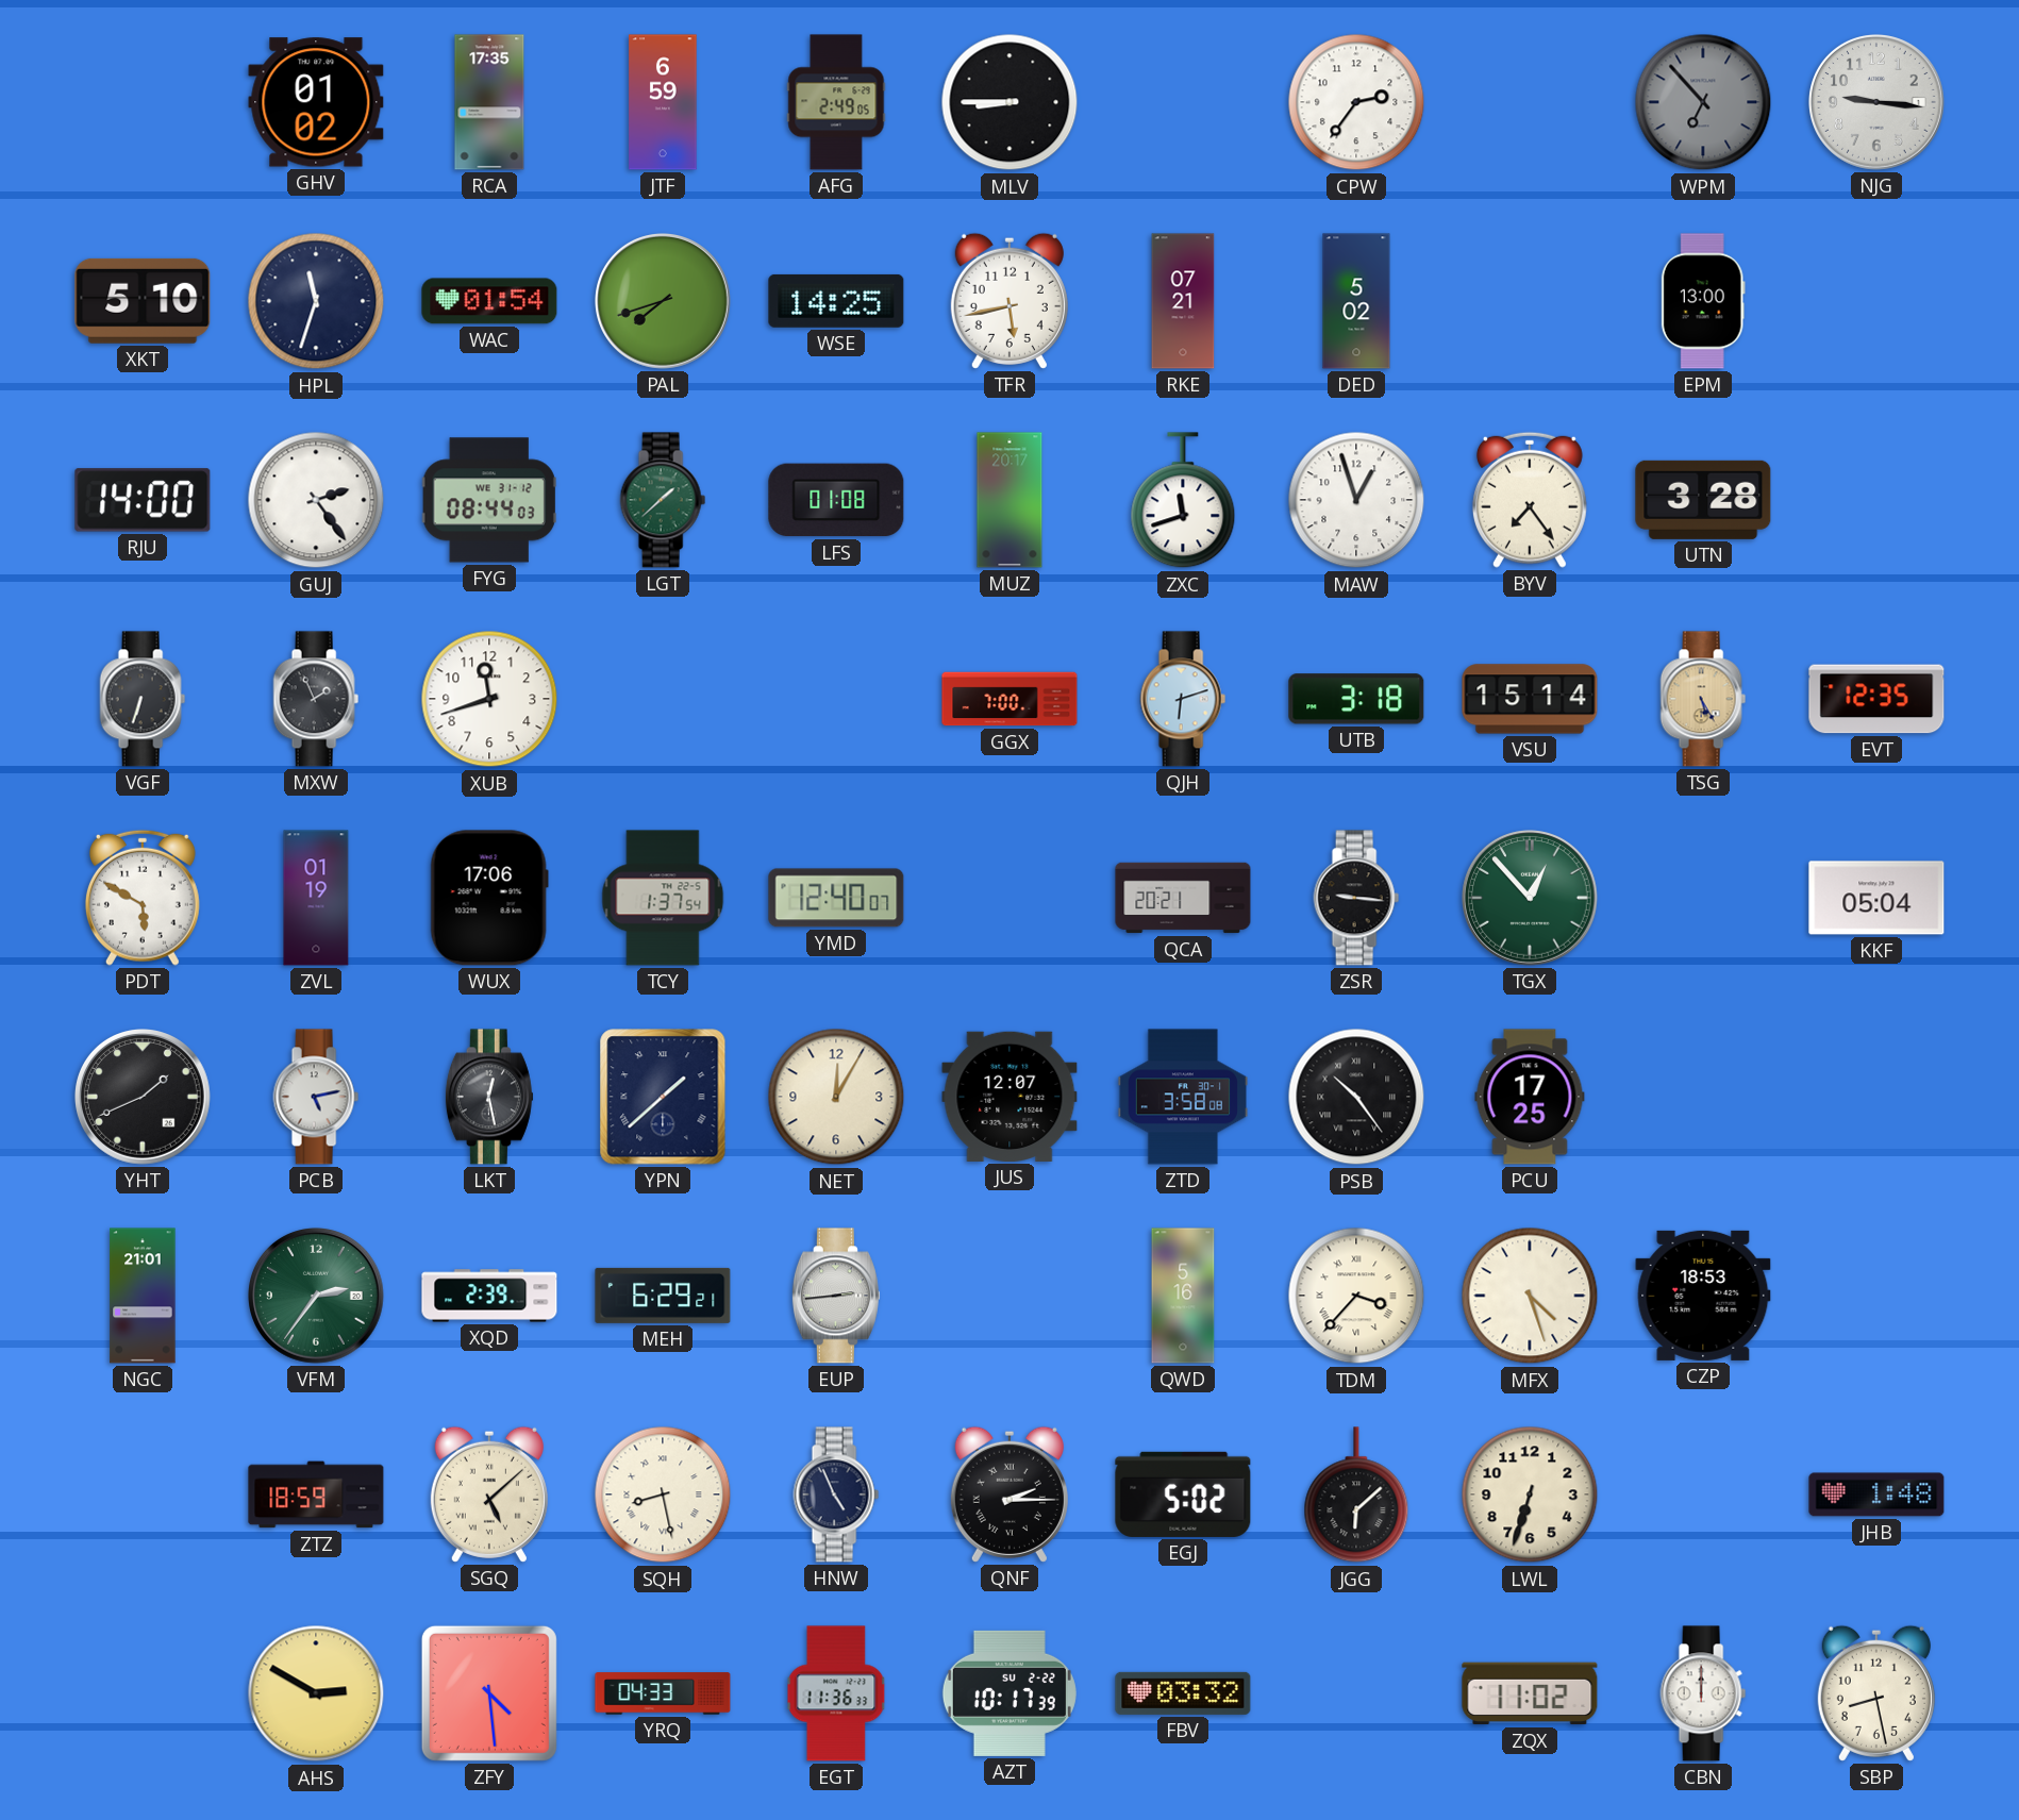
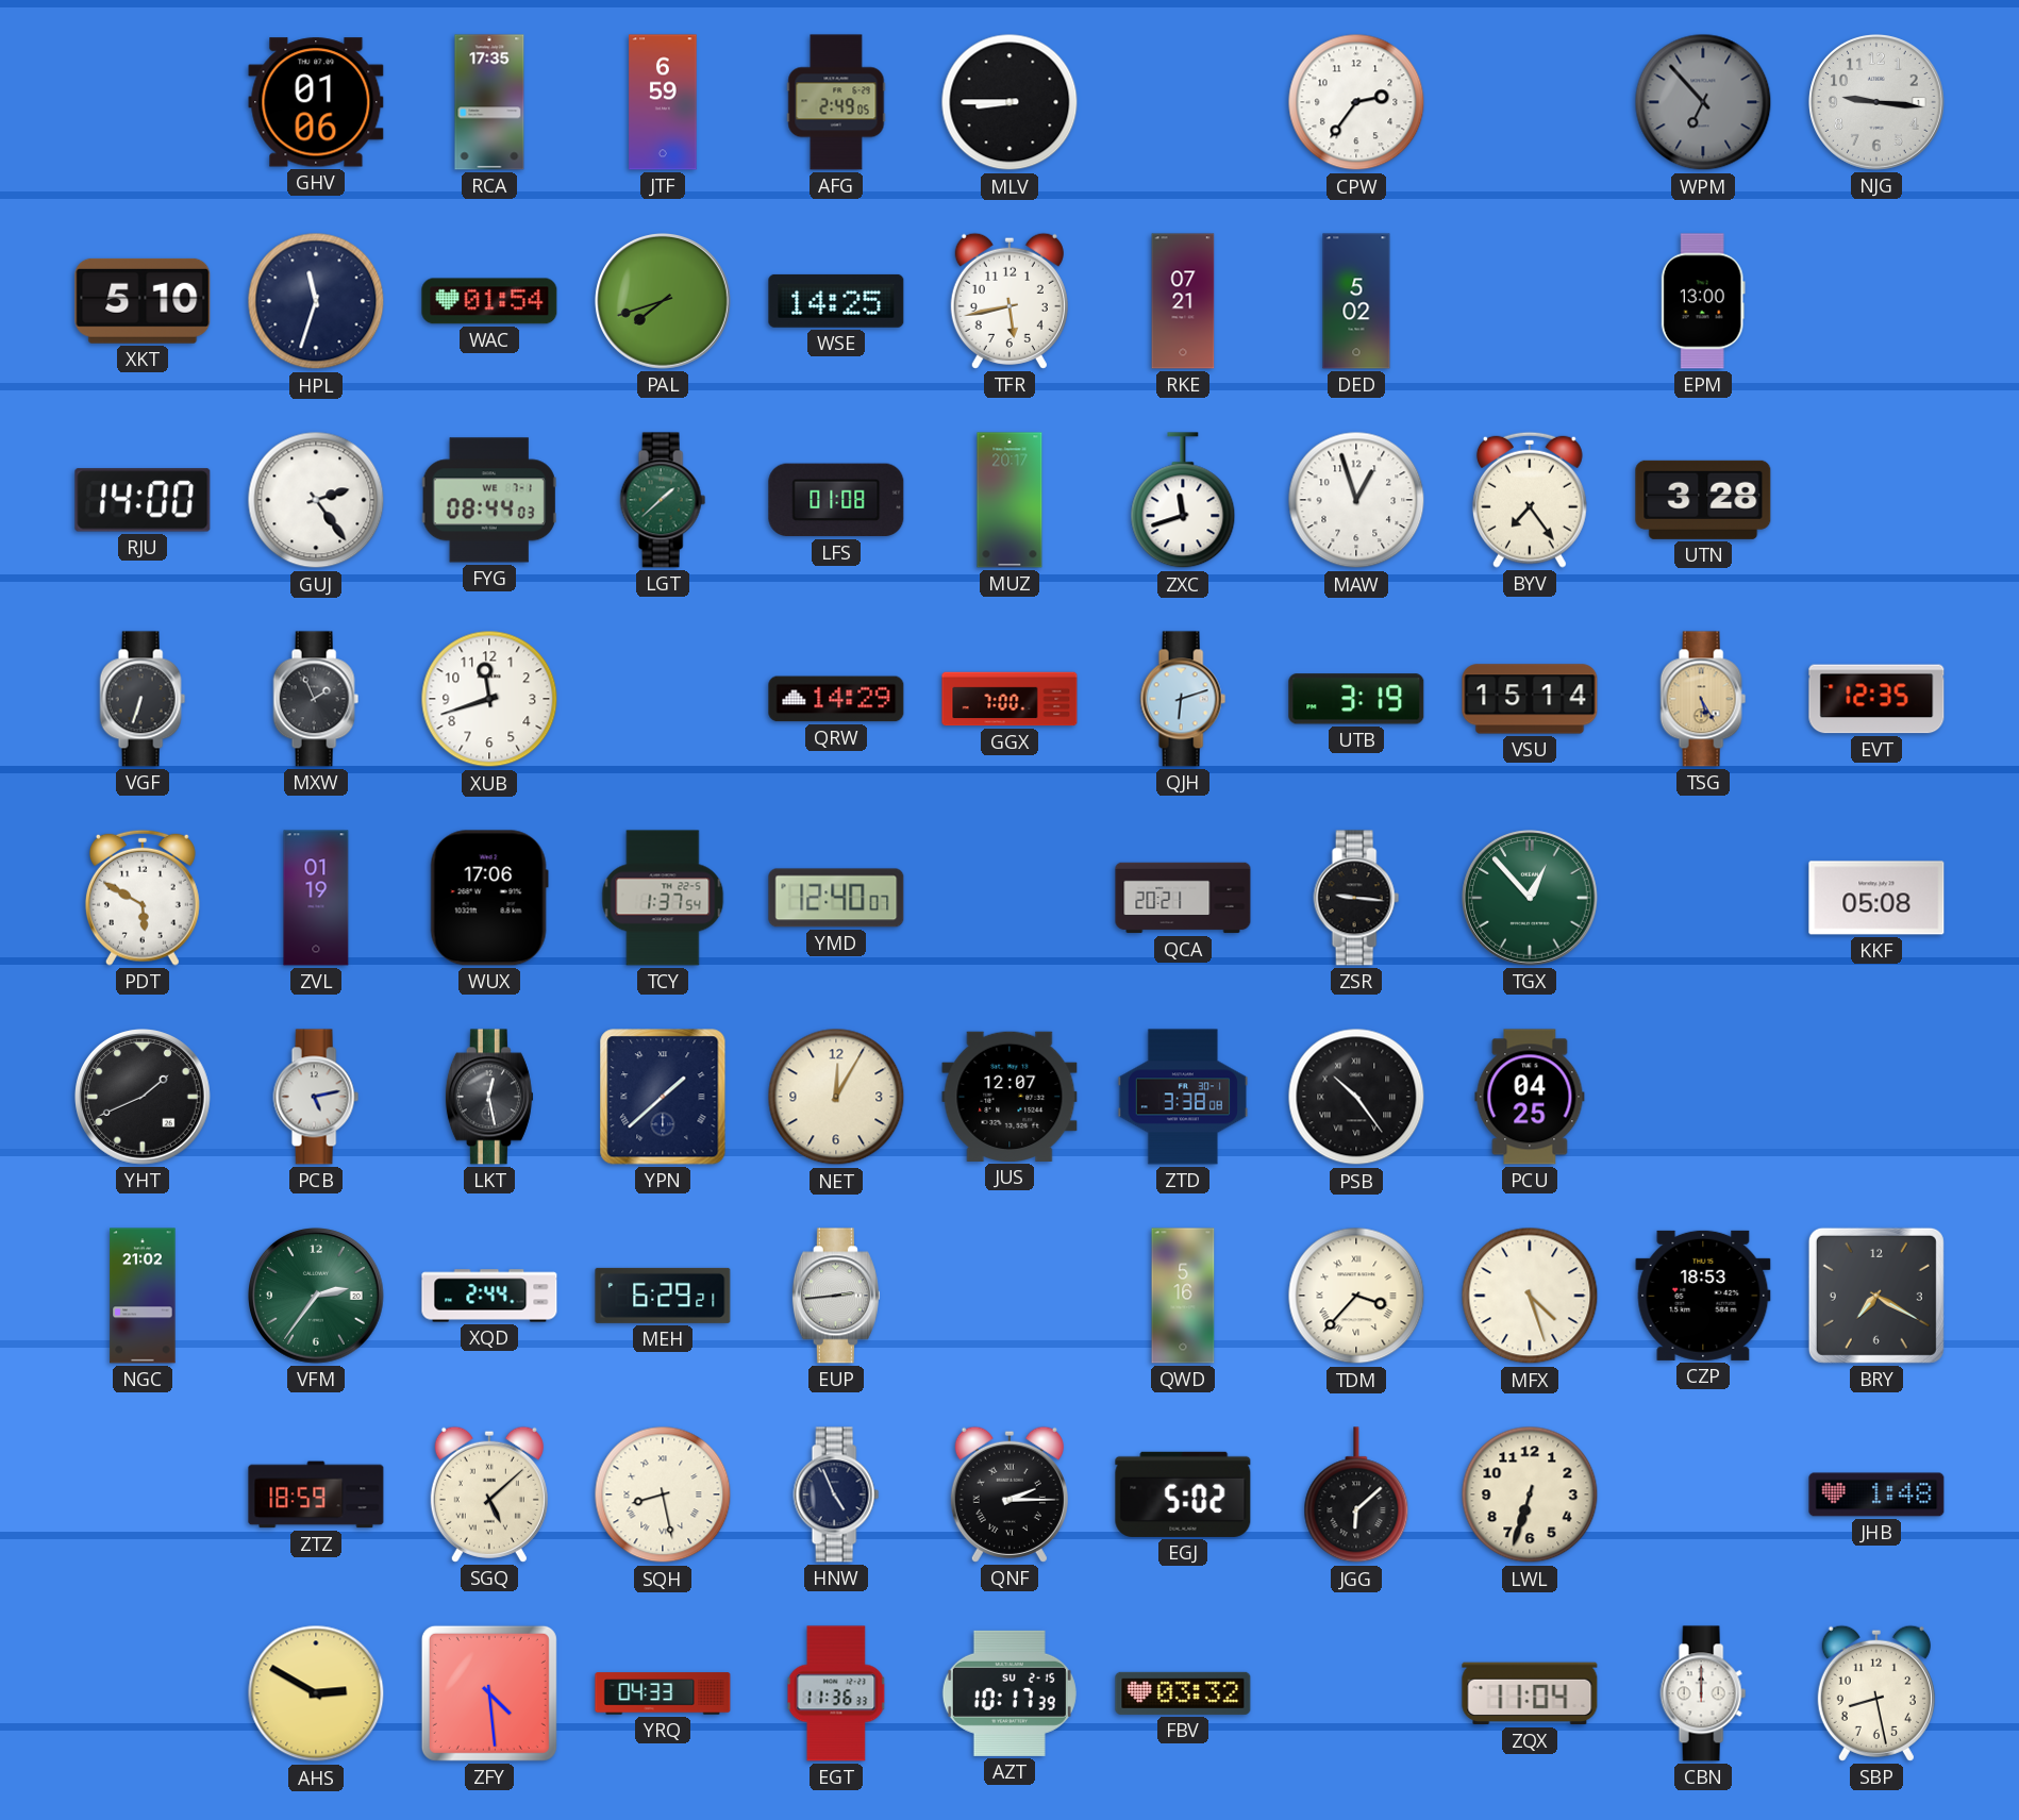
GHV: 01:02 -> 01:06 (316, 102)
FYG date: WE 31-12 -> WE 7-1 (489, 500)
QRW: none -> 14:29 (836, 699)
UTB: 3:18 -> 3:19 (1356, 699)
KKF: 05:04 -> 05:08 (1876, 898)
ZTD: 3:58 -> 3:38 (1182, 1097)
PCU: 17:25 -> 04:25 (1530, 1097)
NGC: 21:01 -> 21:02 (143, 1296)
XQD: 2:39 -> 2:44 (489, 1296)
BRY: none -> 7:20 (1876, 1296)
AZT date: SU 2-22 -> SU 2-15 (1009, 1693)
ZQX: 11:02 -> 11:04 (1530, 1693)
